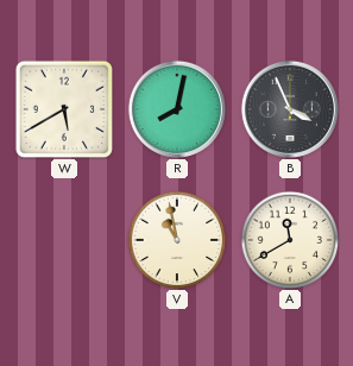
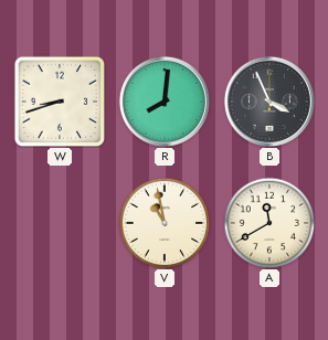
W: 5:40 -> 8:42 (59, 100)
R: 8:02 -> 8:01 (165, 102)
